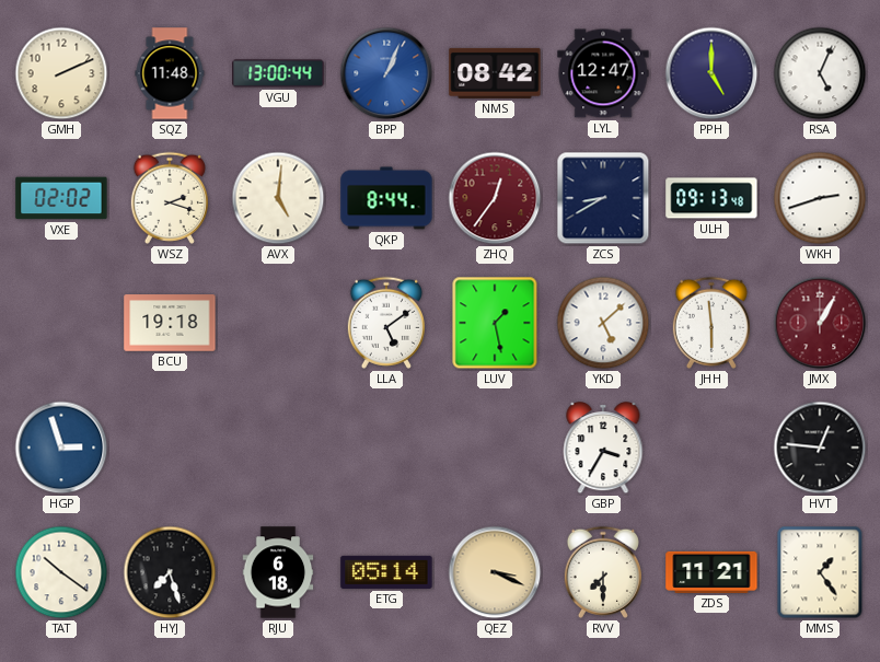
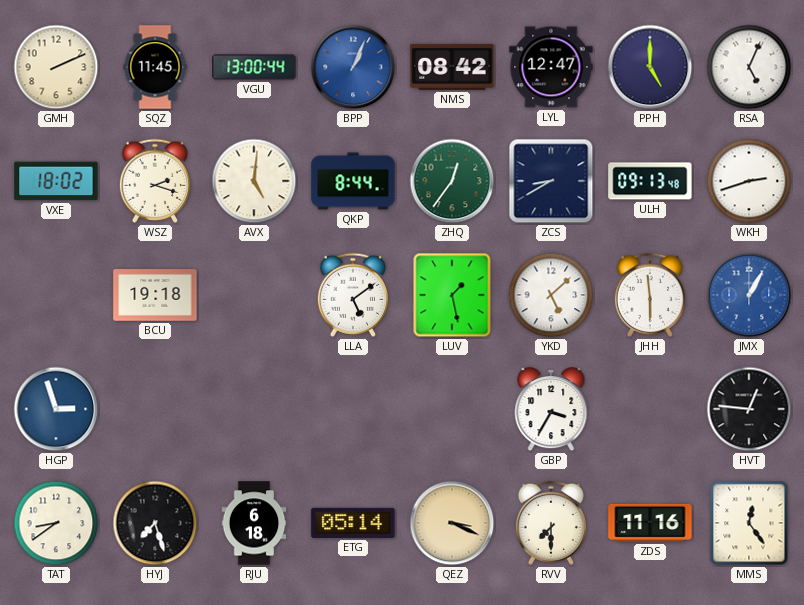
SQZ: 11:48 -> 11:45 (155, 67)
VXE: 02:02 -> 18:02 (56, 181)
ZHQ dial: burgundy -> green (452, 181)
JMX dial: burgundy -> blue (749, 295)
TAT: 10:21 -> 8:39 (56, 523)
ZDS: 11:21 -> 11:16 (650, 523)
MMS: 1:24 -> 12:24 (749, 523)
